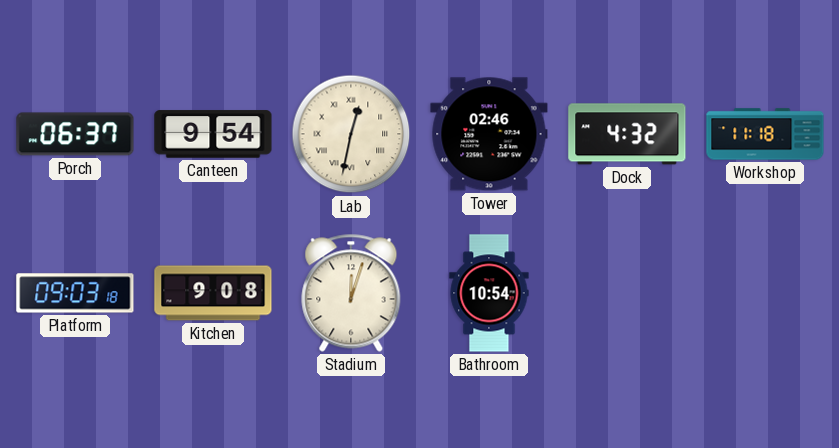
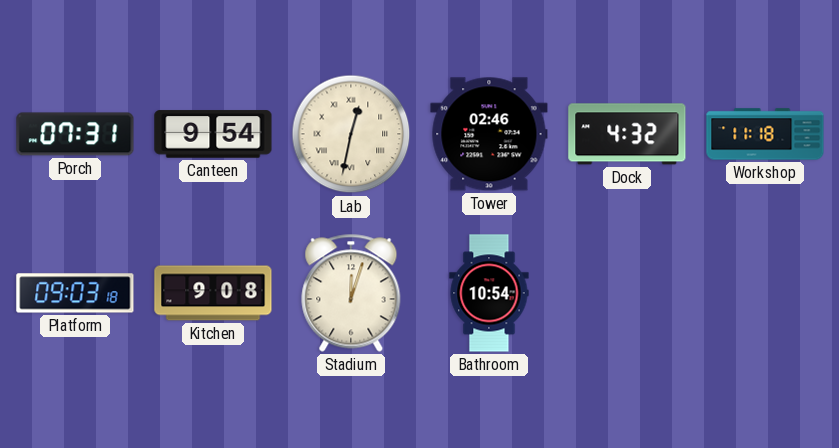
Porch: 06:37 -> 07:31 (75, 134)
